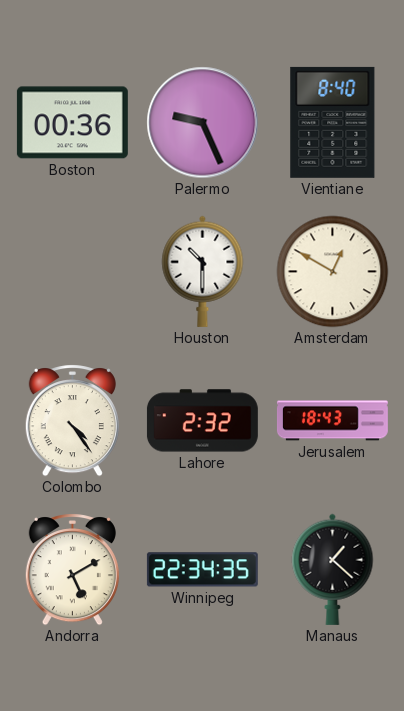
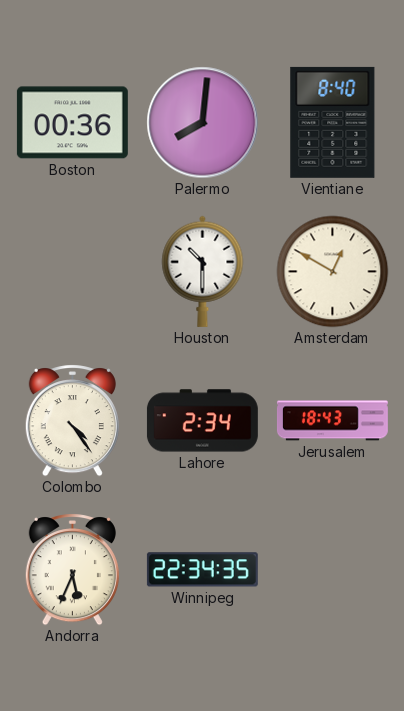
Palermo: 9:26 -> 8:01 (203, 123)
Lahore: 2:32 -> 2:34 (202, 421)
Andorra: 5:10 -> 5:34 (72, 570)
Manaus: 1:22 -> none (333, 569)
